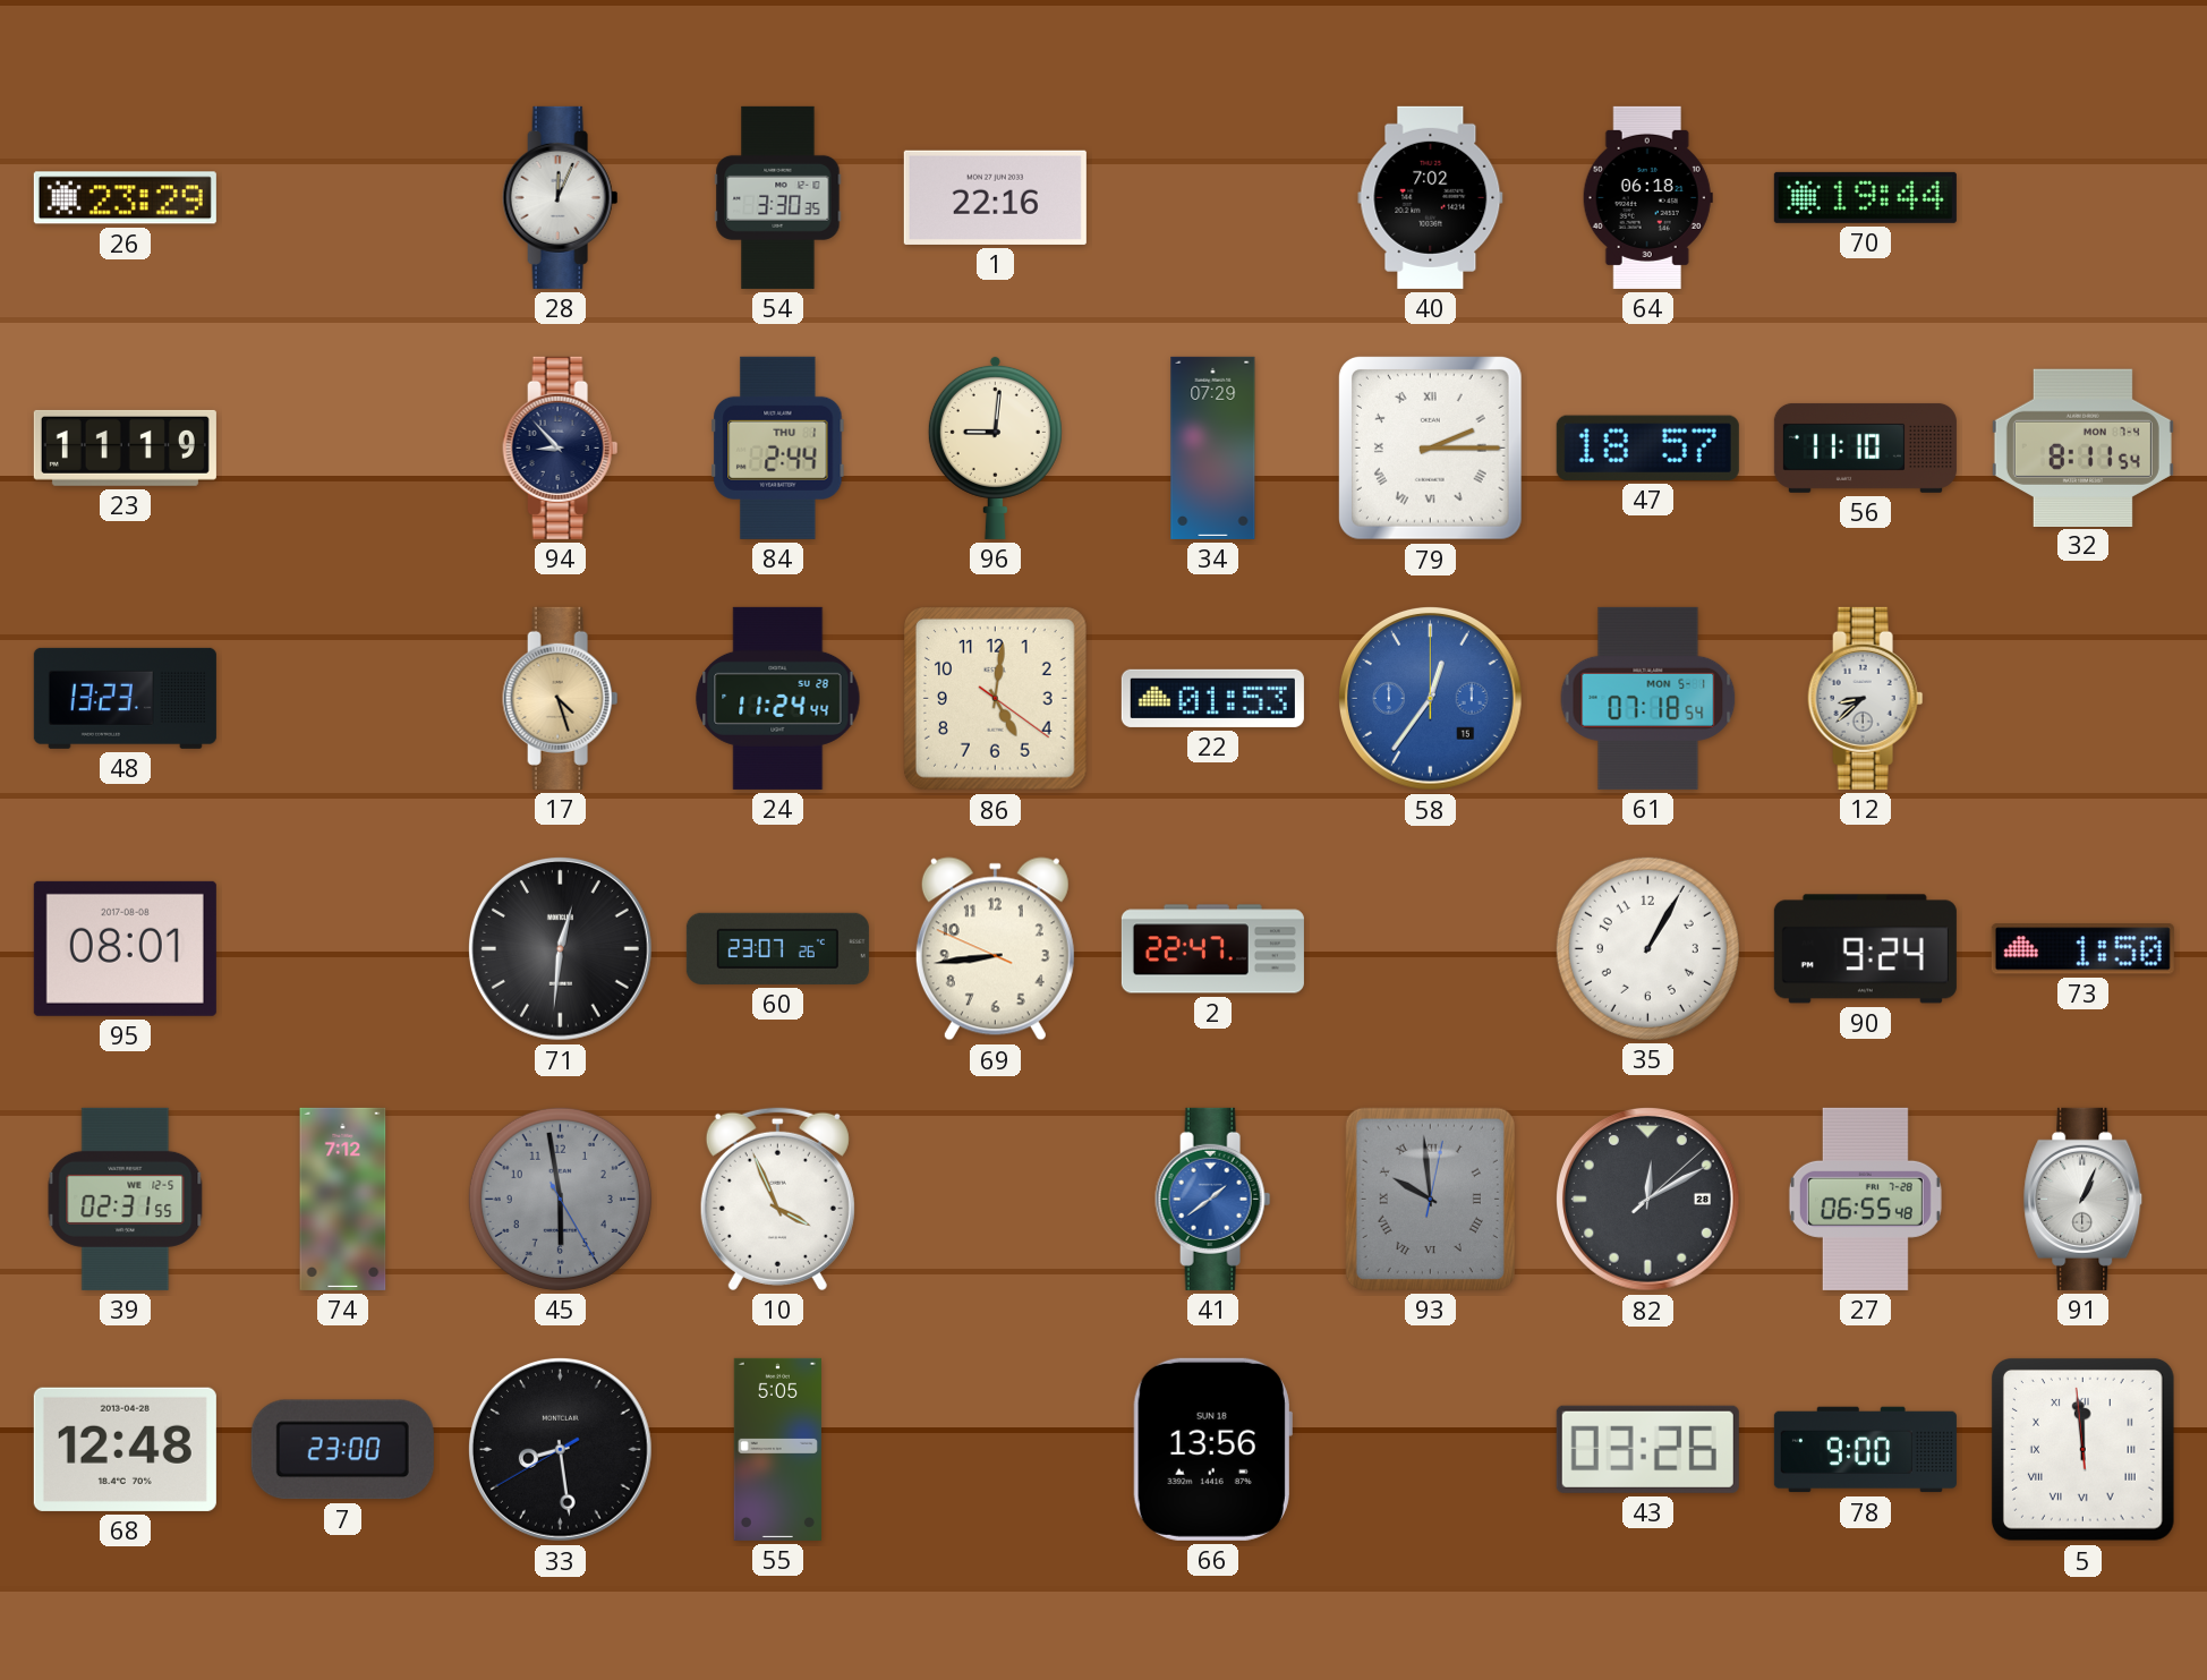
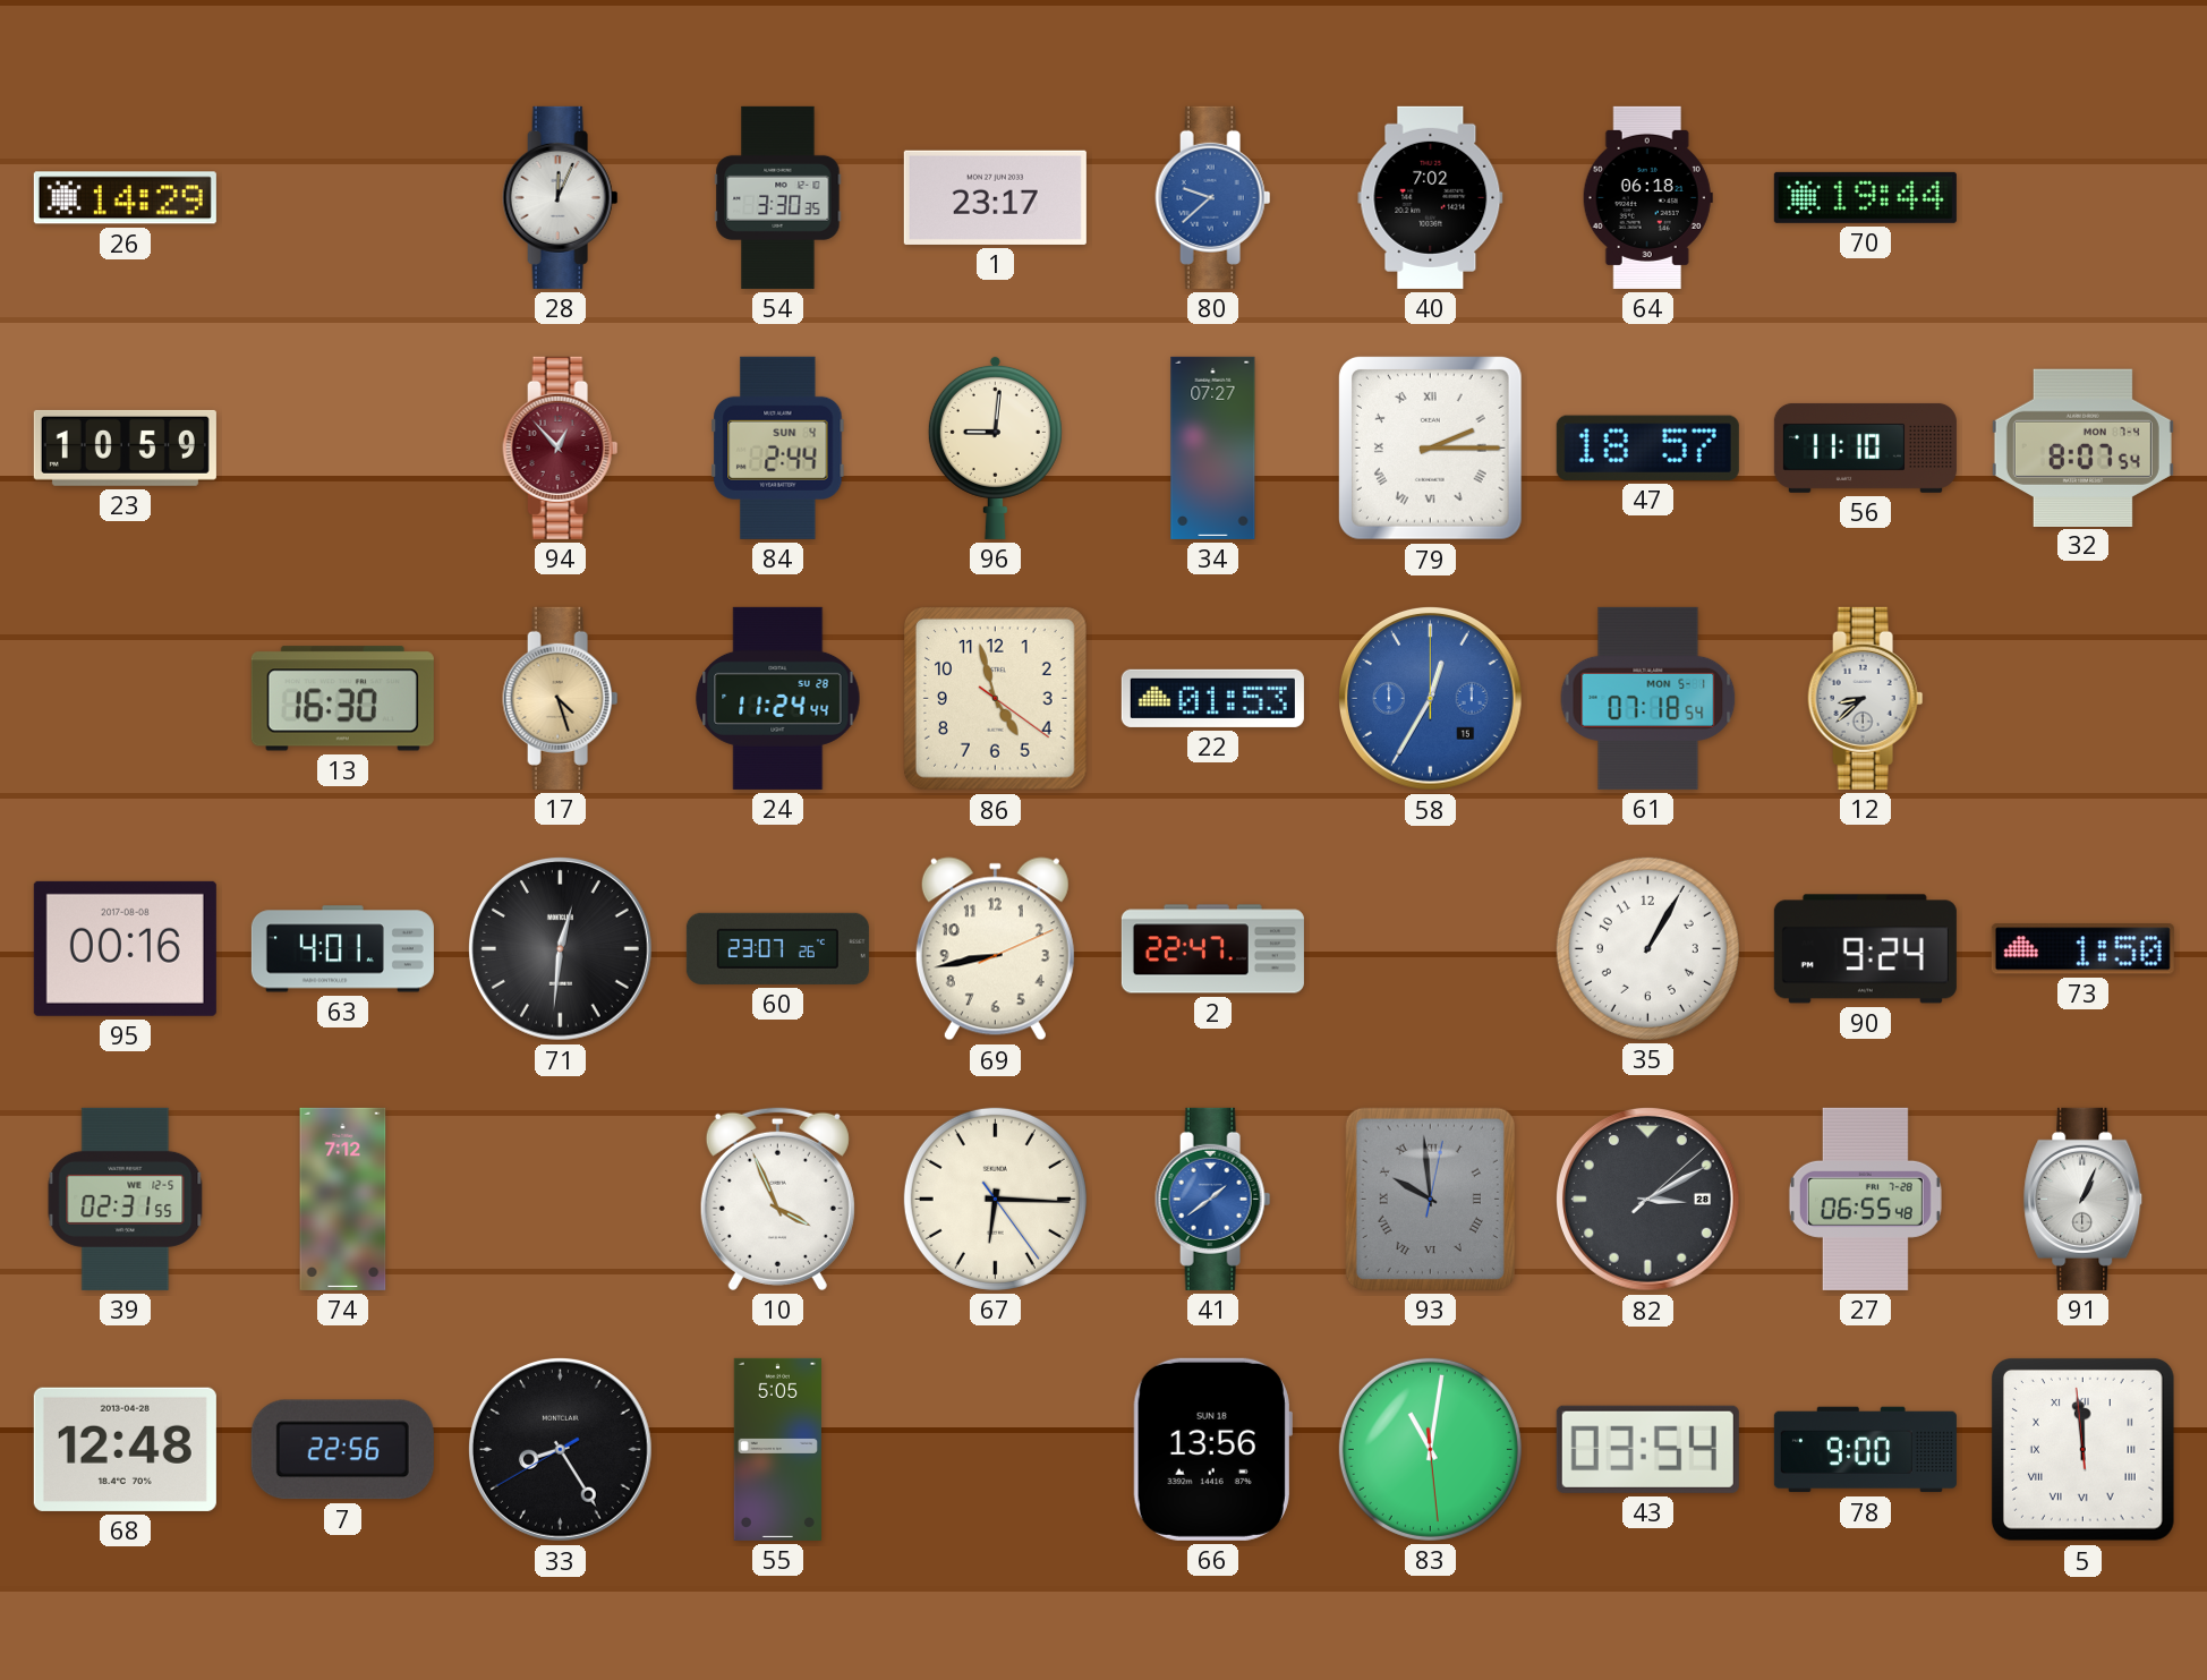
26: 23:29 -> 14:29 (125, 198)
1: 22:16 -> 23:17 (995, 197)
80: none -> 9:38 (1213, 197)
23: 11:19 -> 10:59 (125, 447)
94: 8:53 -> 12:53 (561, 447)
94 dial: navy -> burgundy (561, 447)
84 date: THU 1 -> SUN 4 (778, 447)
34: 07:29 -> 07:27 (1213, 447)
32: 8:11 -> 8:07 (2082, 447)
48: 13:23 -> none (125, 698)
13: none -> 16:30 (342, 699)
86: 5:01 -> 4:57 (995, 698)
58: 12:36 -> 12:35 (1430, 698)
95: 08:01 -> 00:16 (125, 948)
63: none -> 4:01 (342, 949)
69: 8:43:49 -> 8:43:11 (995, 949)
45: 5:58 -> none (560, 1199)
67: none -> 6:15 (995, 1199)
82: 12:10 -> 3:10 (1647, 1199)
7: 23:00 -> 22:56 (342, 1450)
33: 8:28 -> 8:24 (560, 1449)
83: none -> 11:01 (1430, 1449)
43: 03:26 -> 03:54 (1647, 1449)
